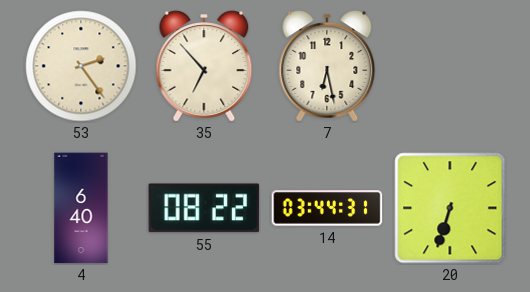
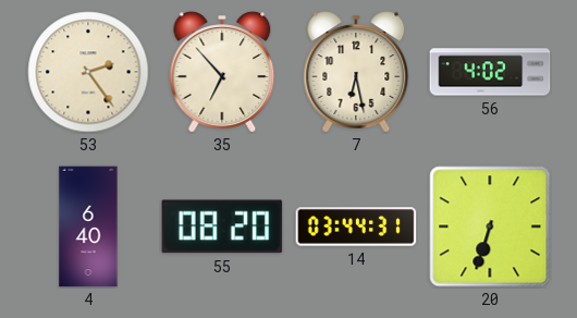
56: none -> 4:02 (490, 72)
55: 08:22 -> 08:20 (222, 227)
